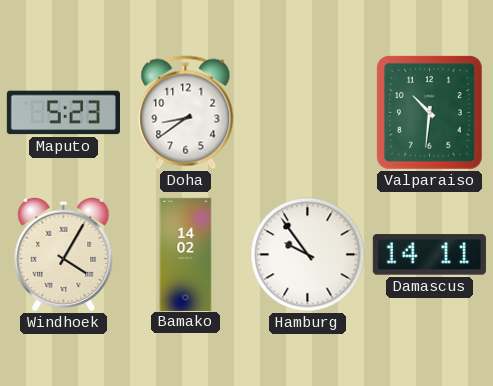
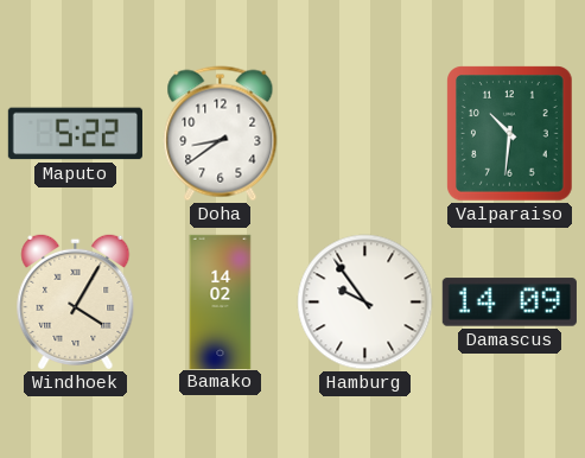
Maputo: 5:23 -> 5:22 (75, 134)
Damascus: 14:11 -> 14:09 (509, 303)
